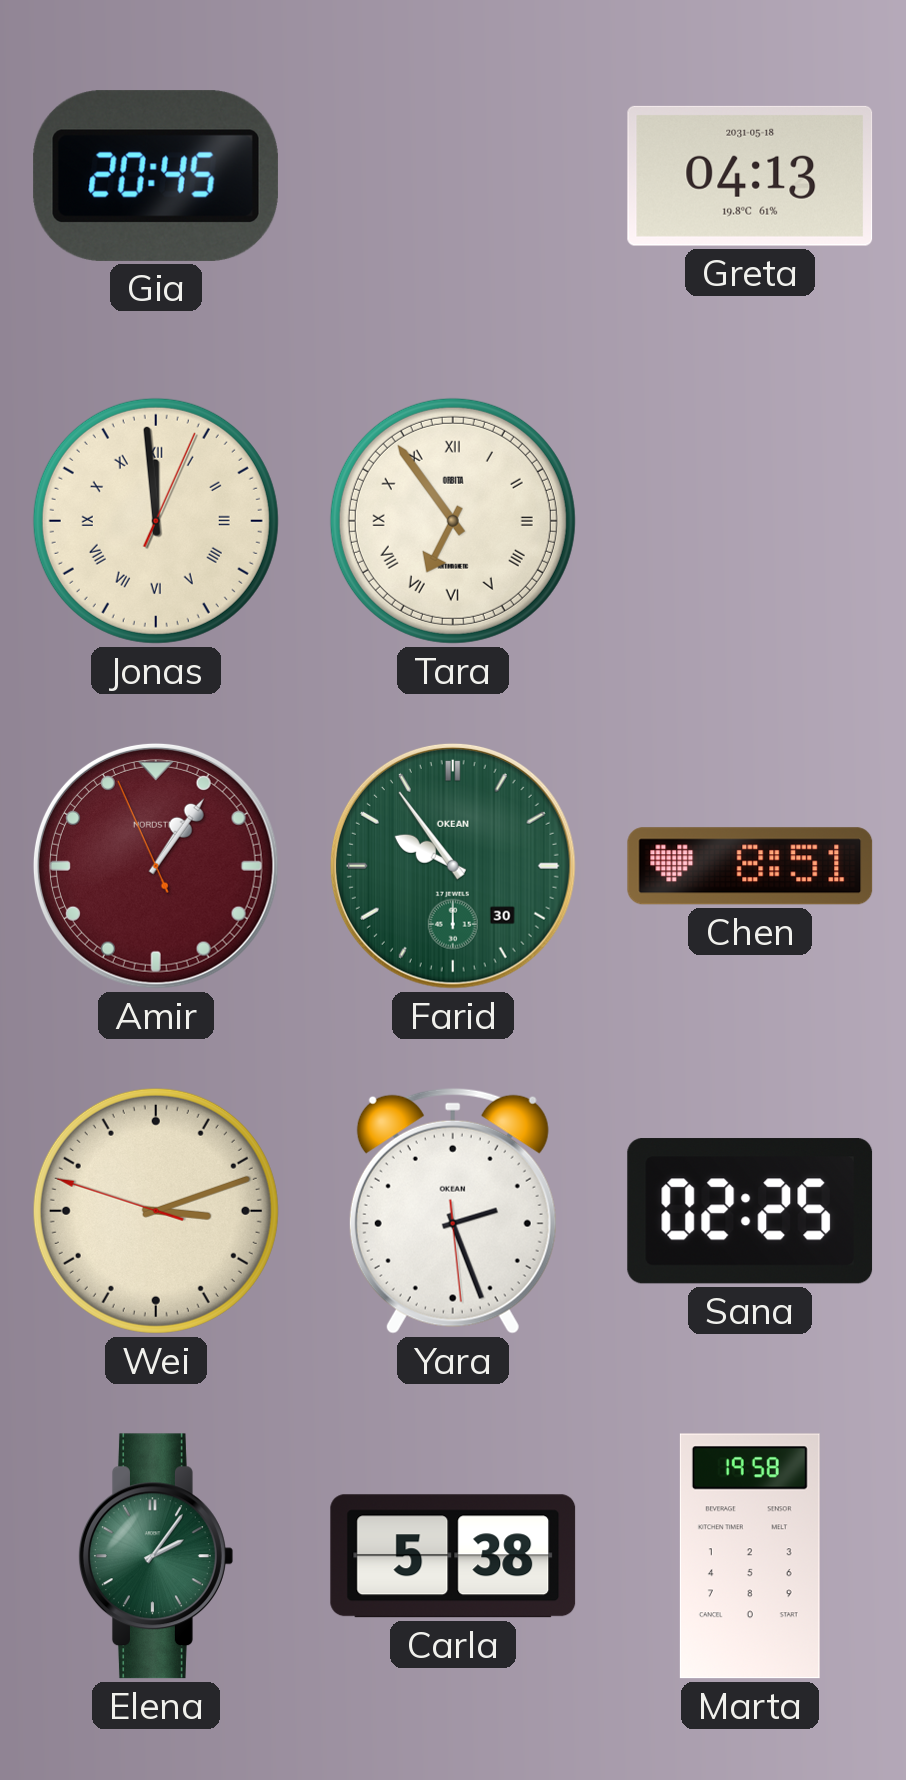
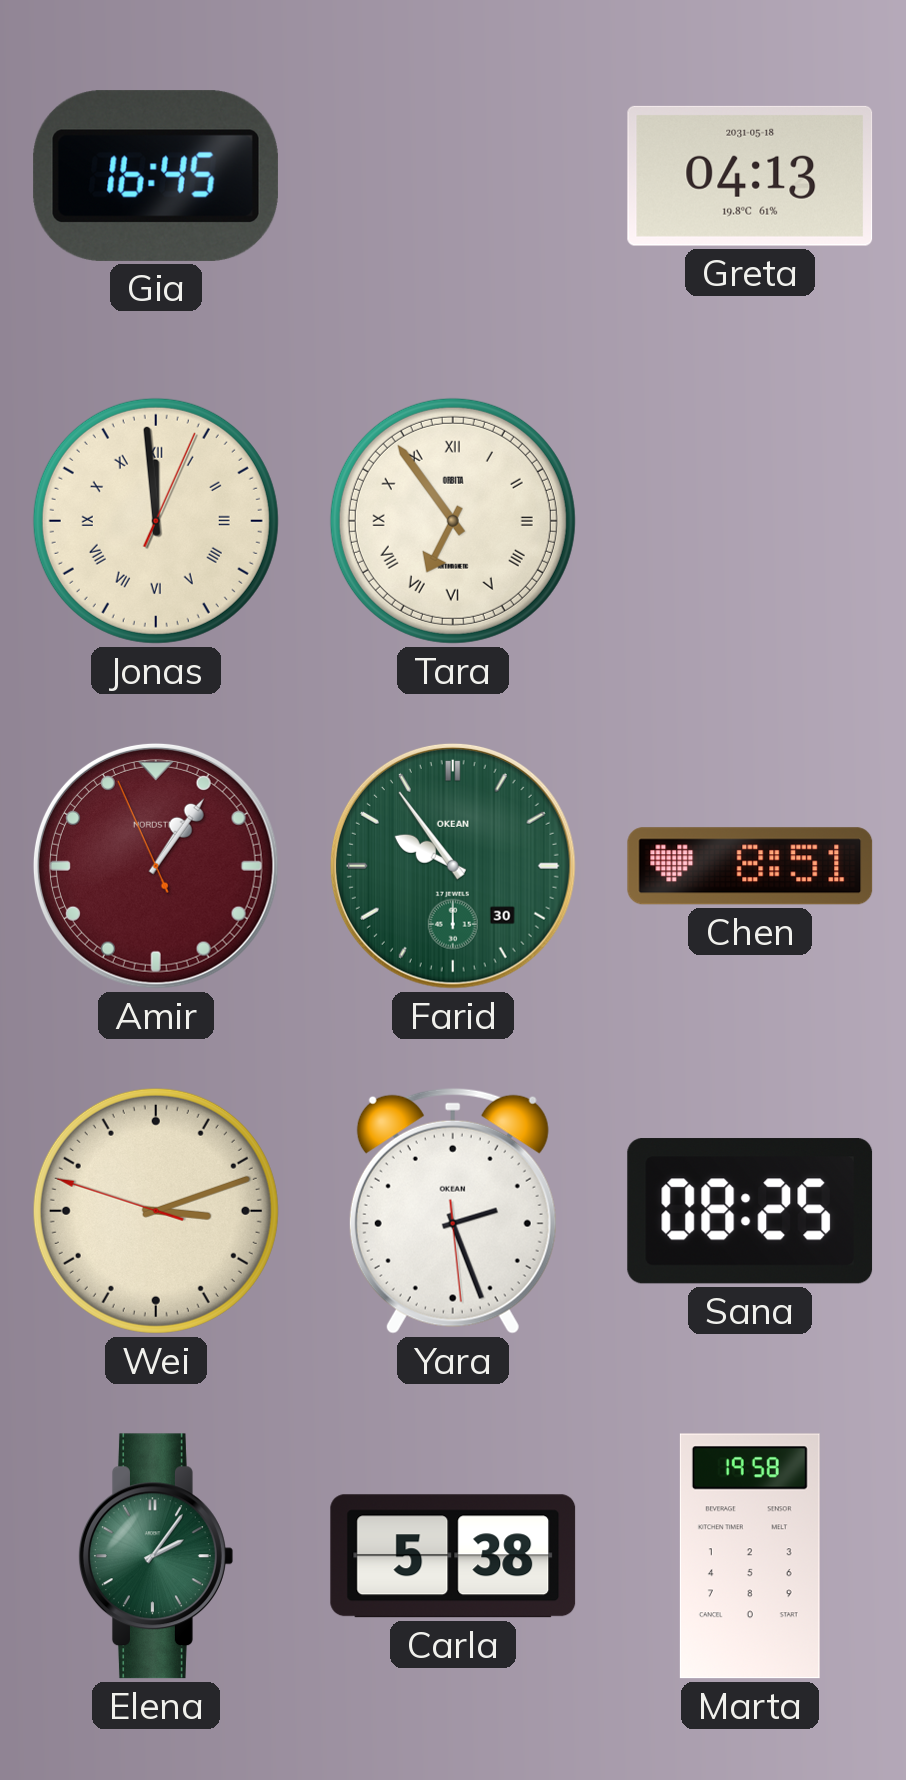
Gia: 20:45 -> 16:45 (156, 176)
Sana: 02:25 -> 08:25 (750, 1212)
